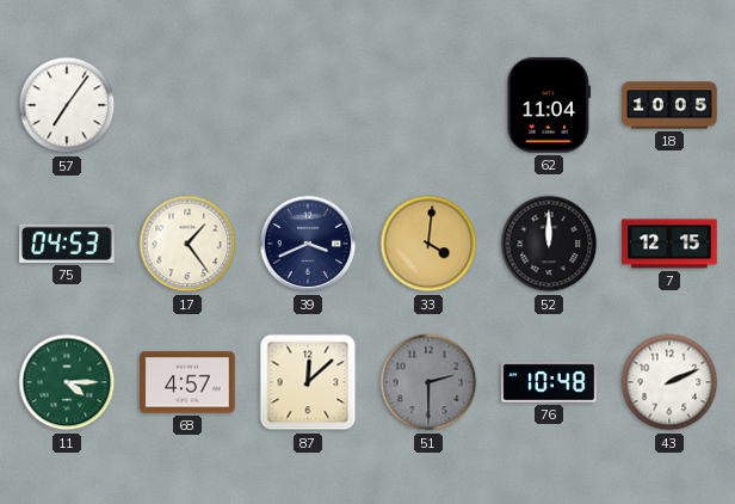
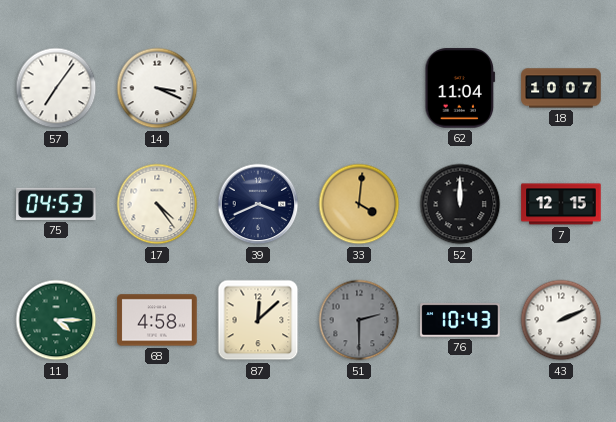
14: none -> 3:19 (157, 88)
18: 10:05 -> 10:07 (561, 88)
17: 1:24 -> 4:24 (157, 204)
68: 4:57 -> 4:58 (157, 320)
76: 10:48 -> 10:43 (460, 320)
